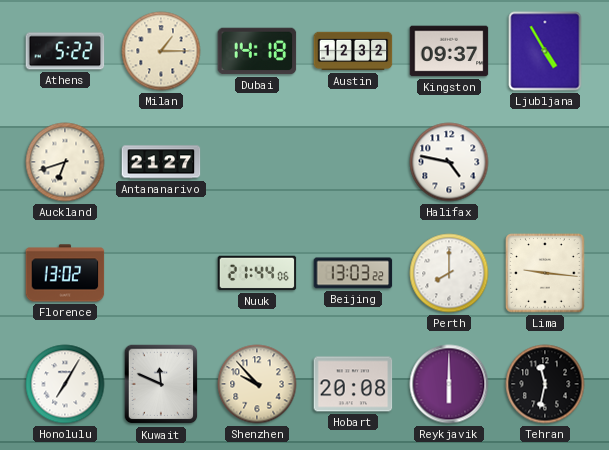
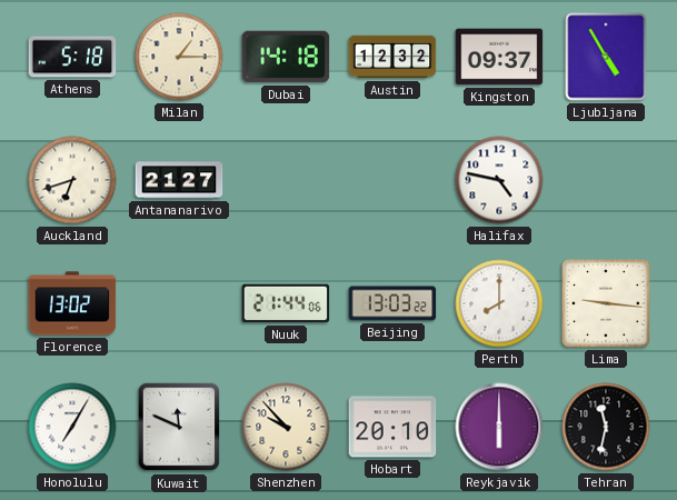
Athens: 5:22 -> 5:18 (72, 57)
Hobart: 20:08 -> 20:10 (392, 427)
